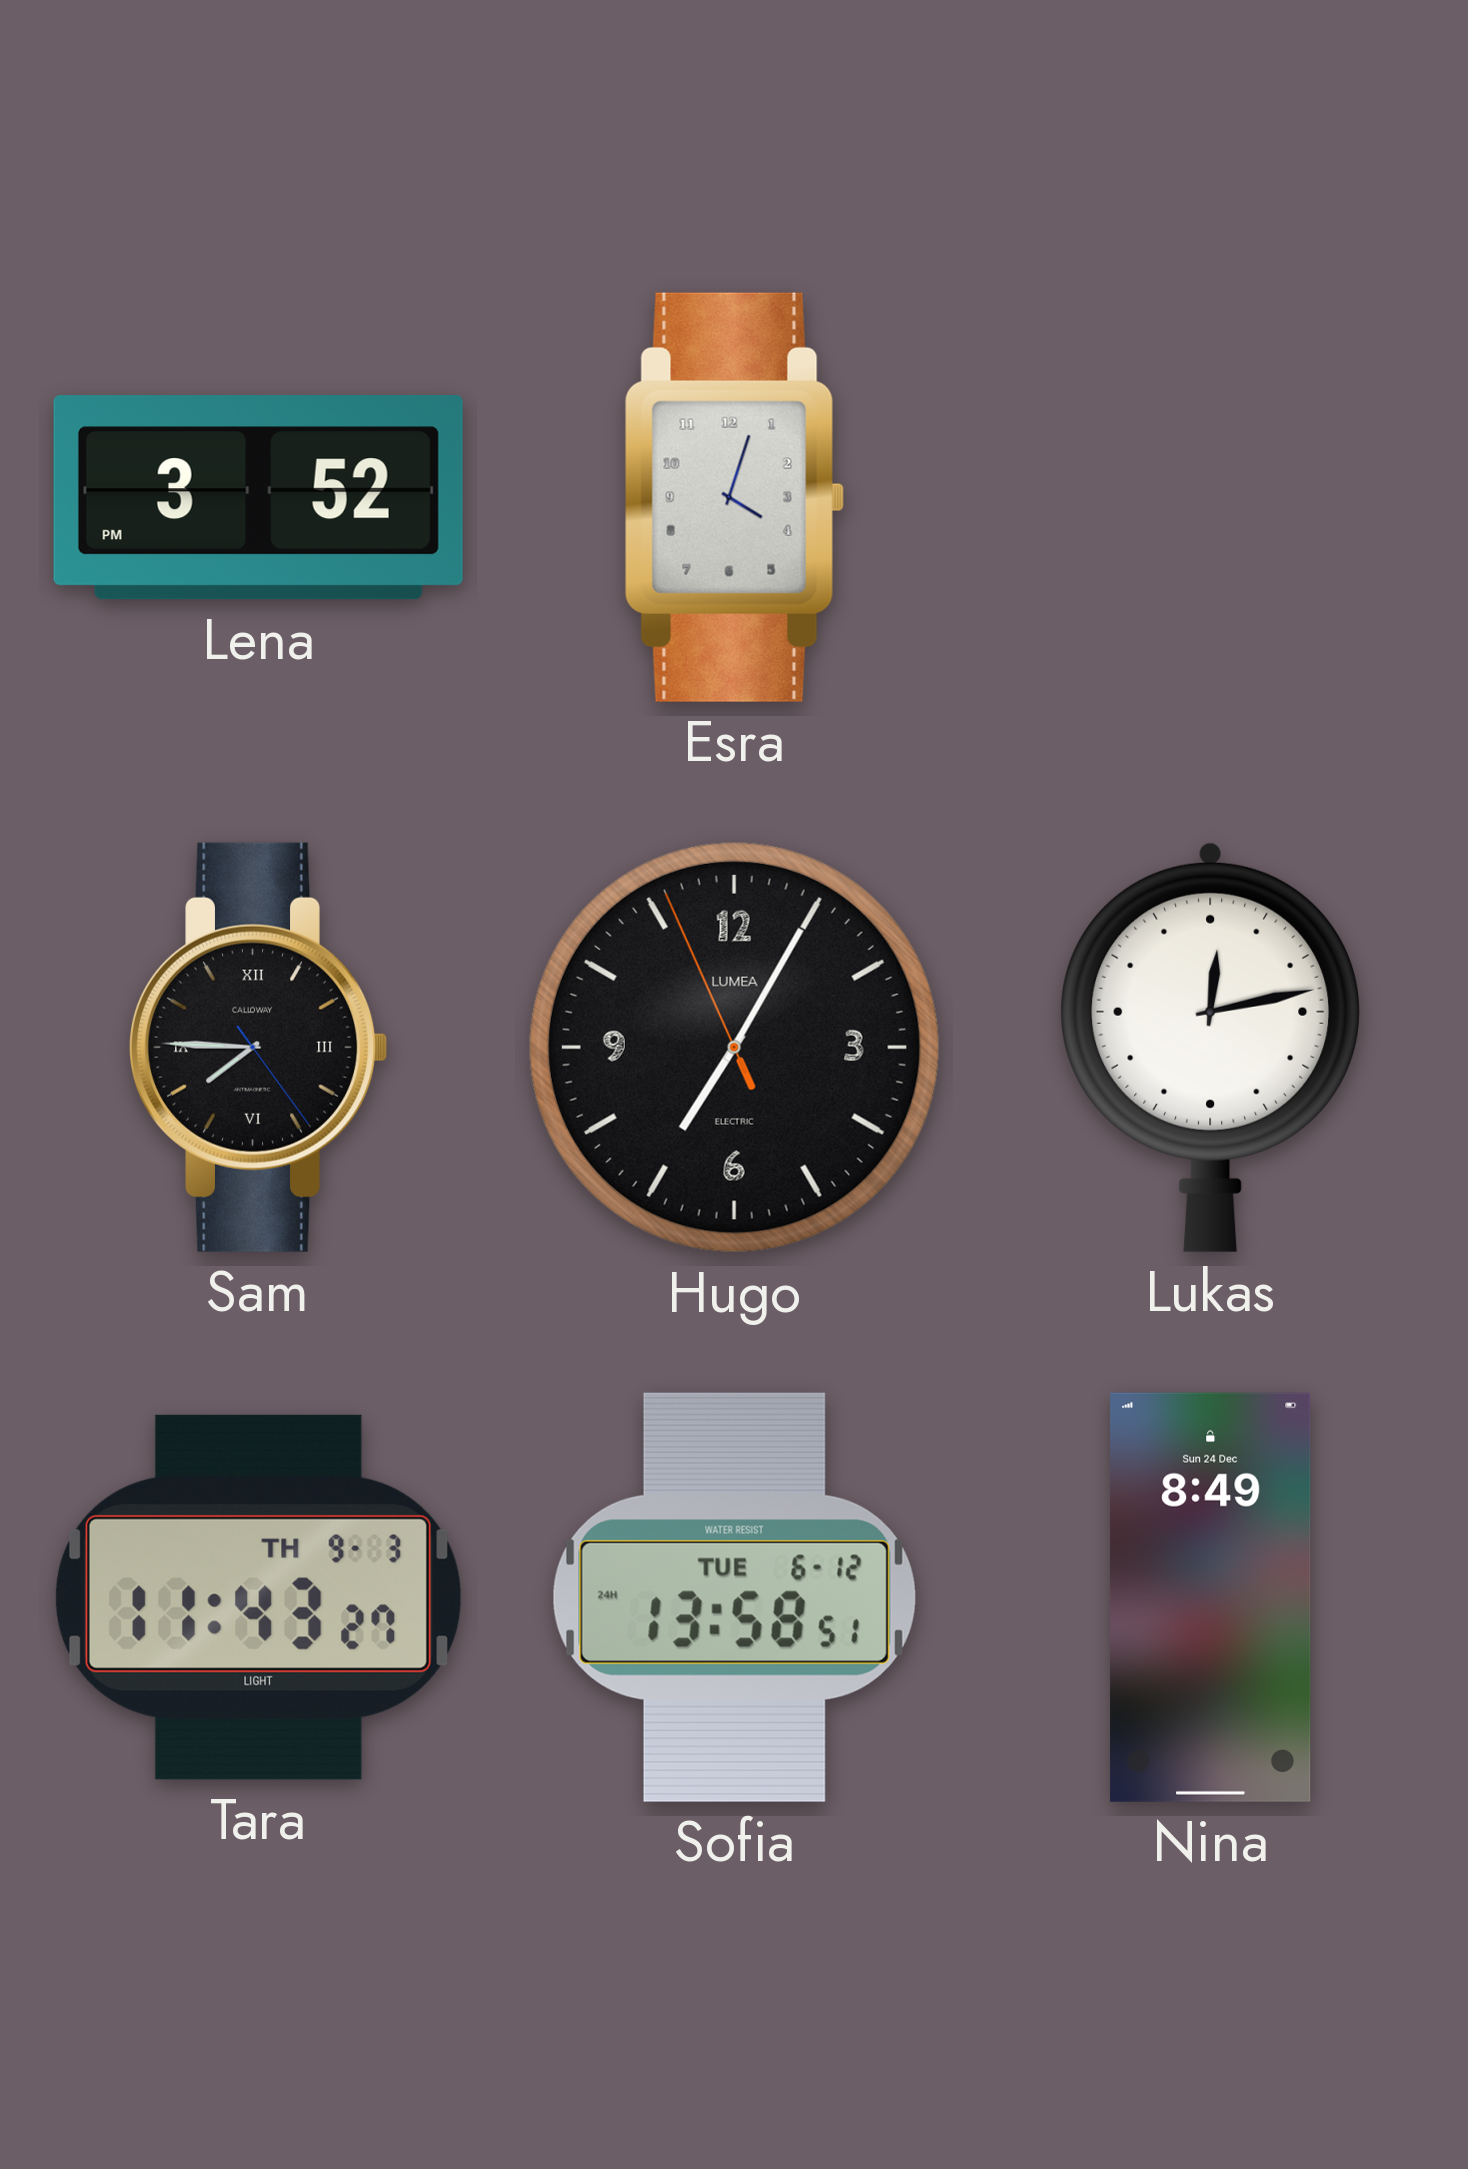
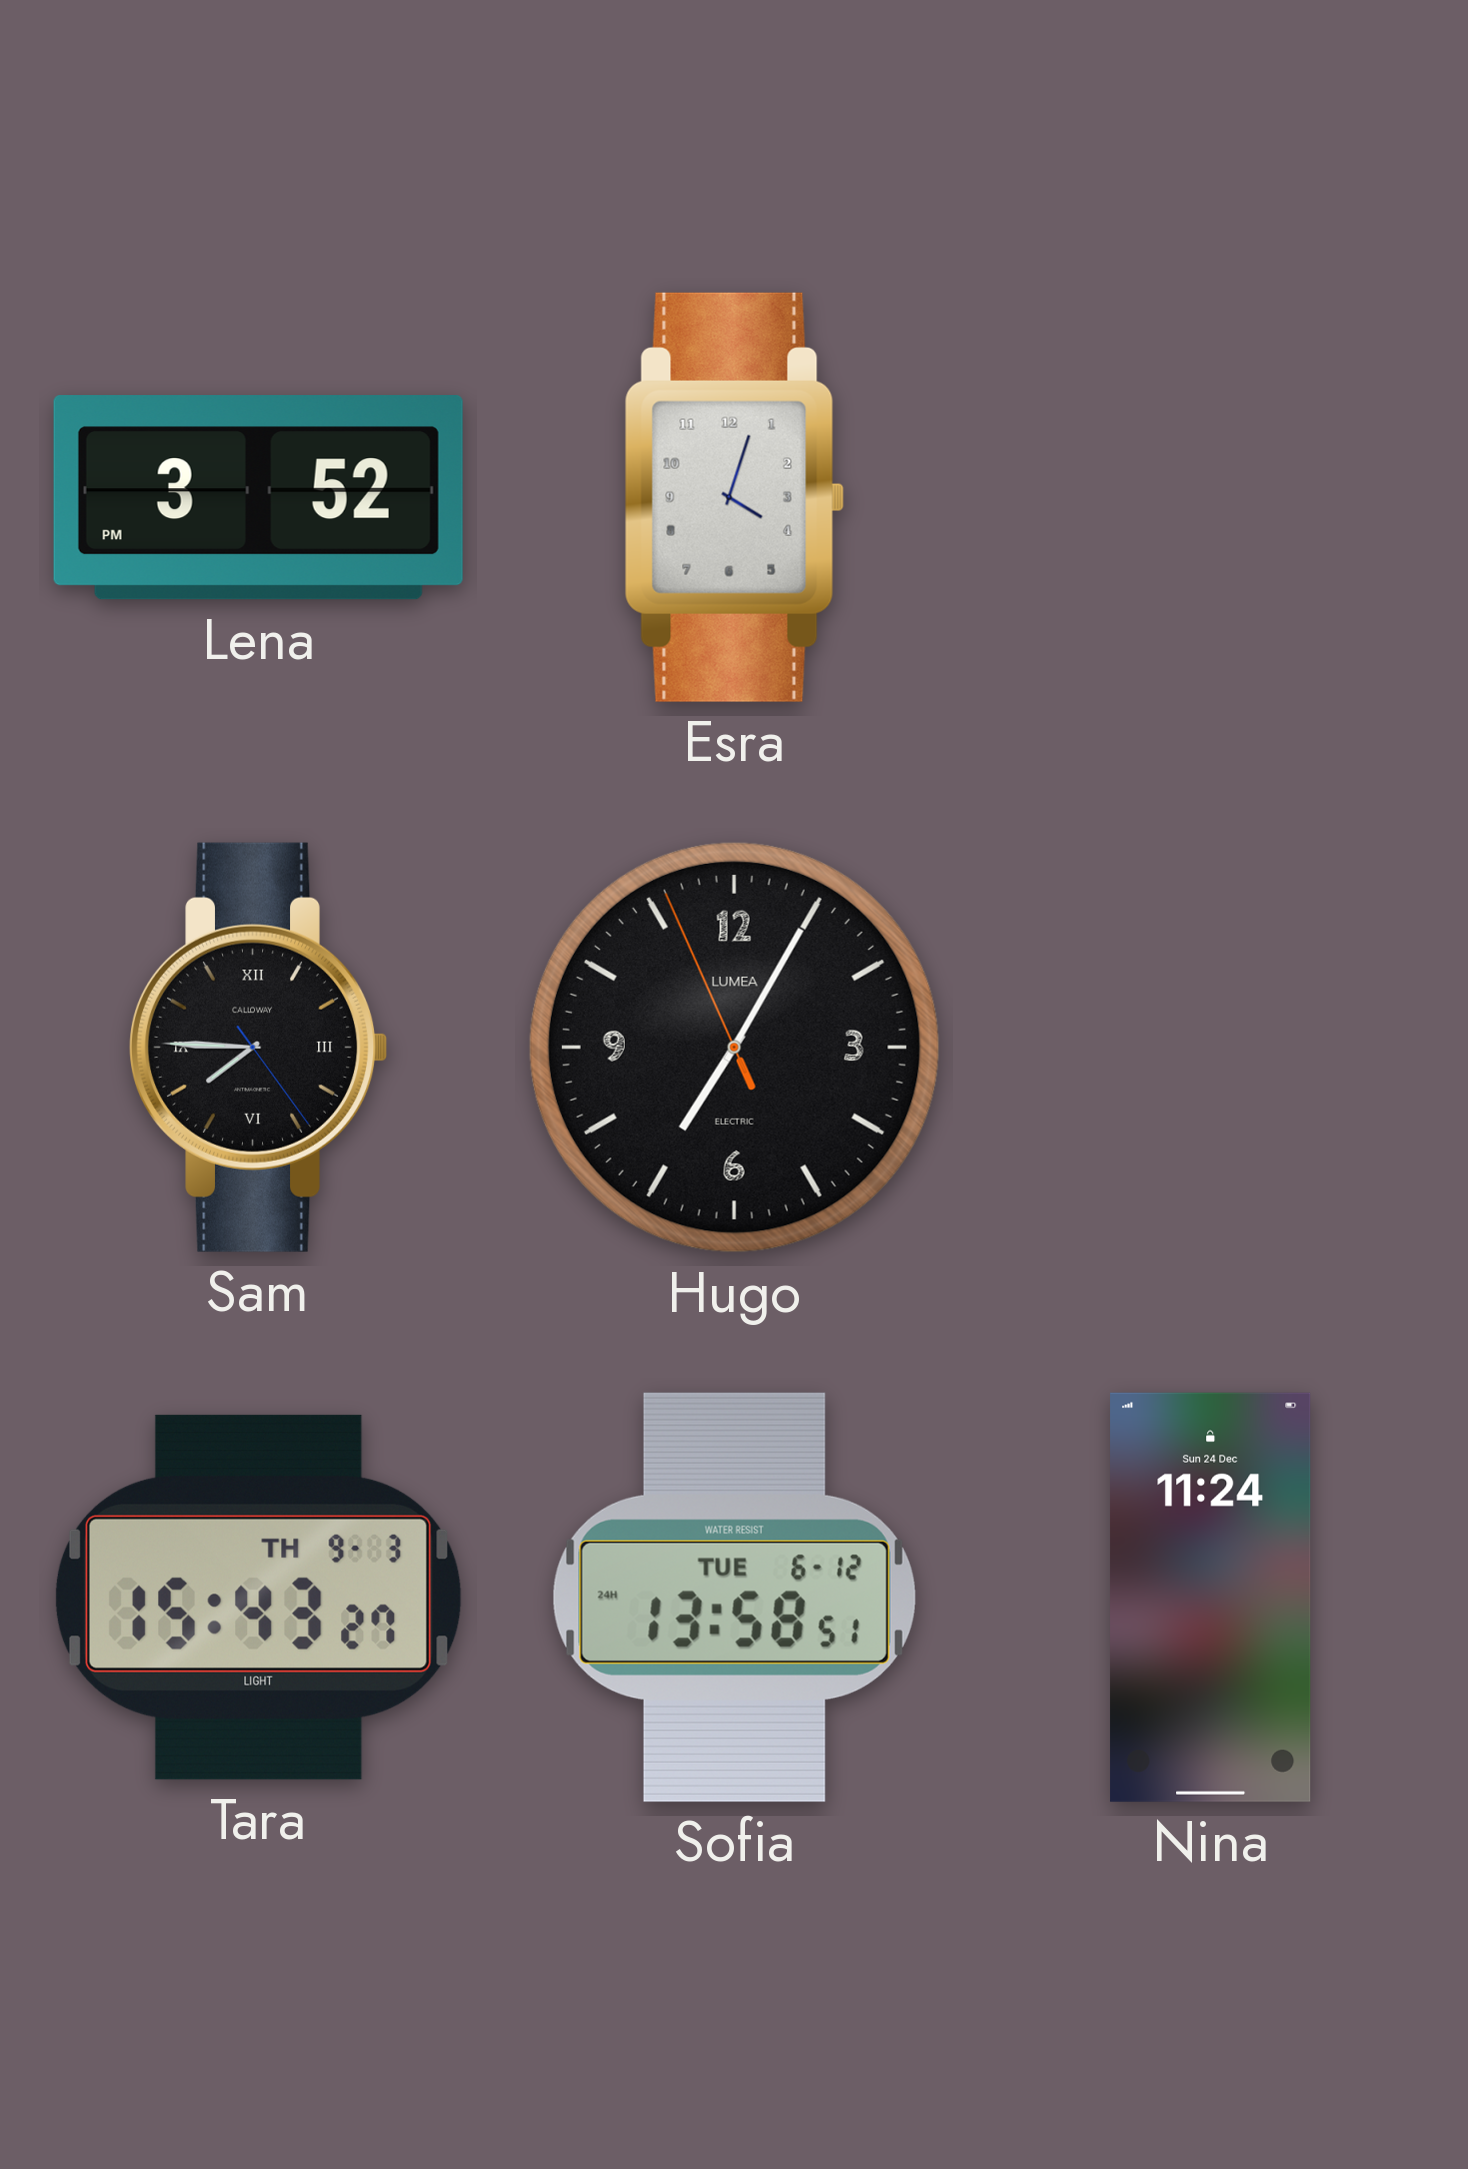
Lukas: 12:13 -> none (1211, 1047)
Tara: 11:43 -> 15:43 (258, 1597)
Nina: 8:49 -> 11:24 (1211, 1597)
